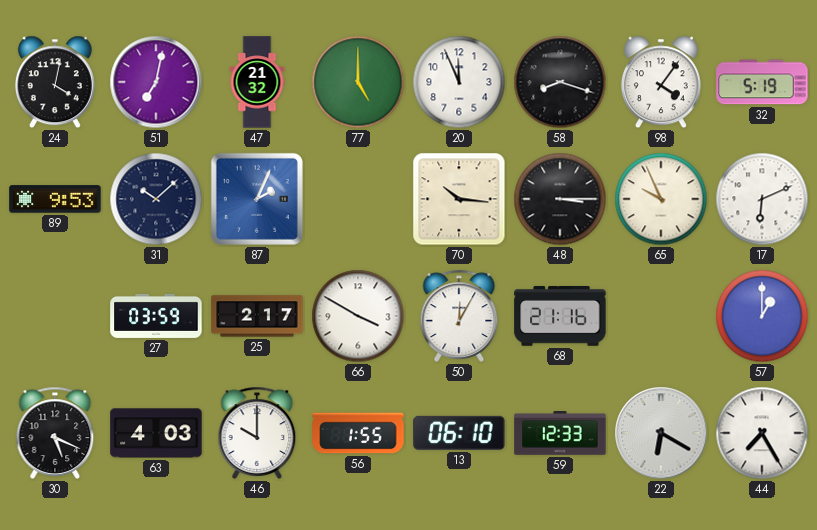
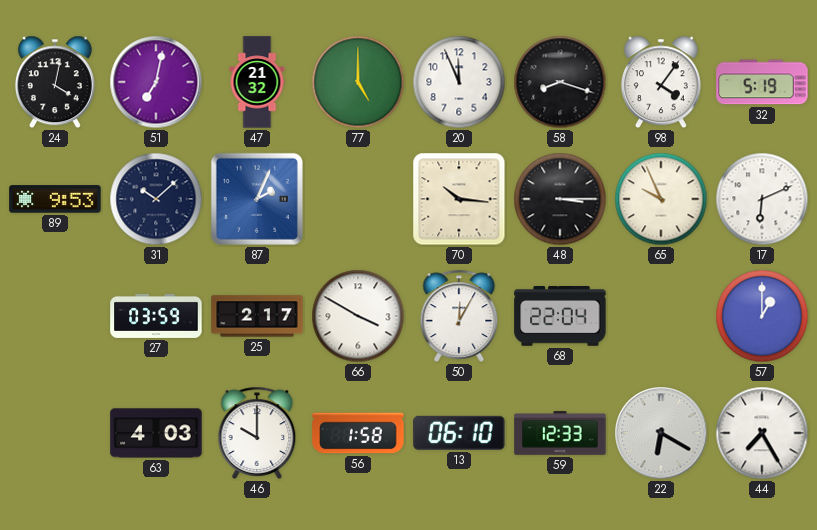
68: 21:16 -> 22:04 (560, 317)
30: 5:19 -> none (55, 433)
56: 1:55 -> 1:58 (358, 433)
